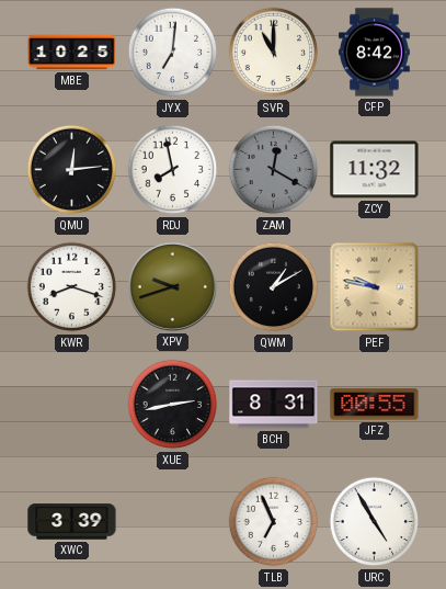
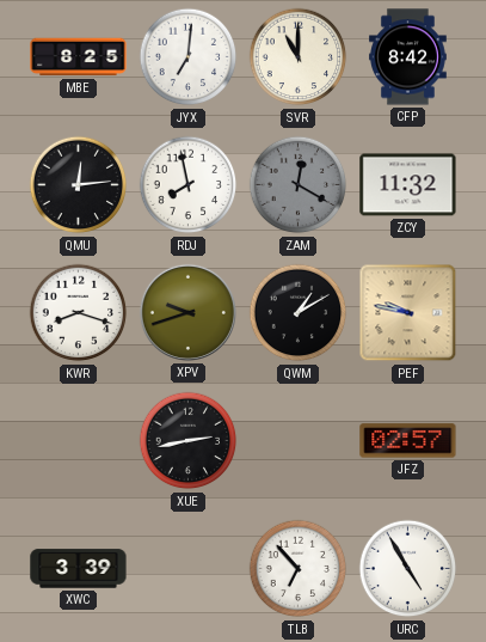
MBE: 10:25 -> 8:25 (79, 57)
BCH: 8:31 -> none (274, 405)
JFZ: 00:55 -> 02:57 (408, 441)
TLB: 6:56 -> 6:53 (299, 569)
